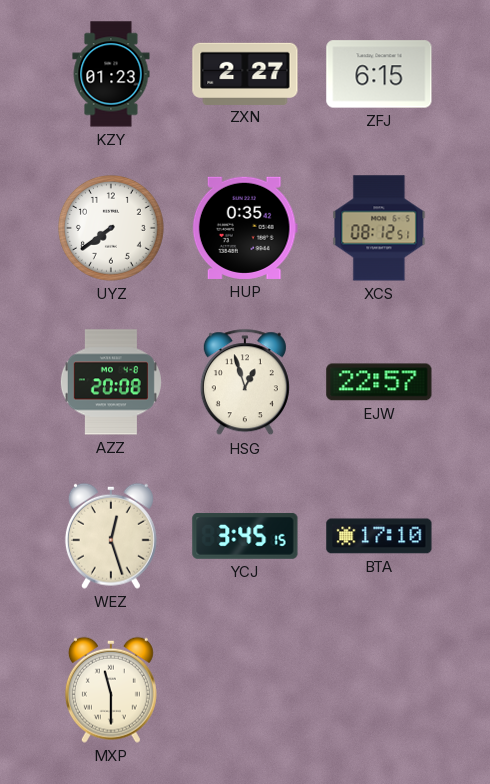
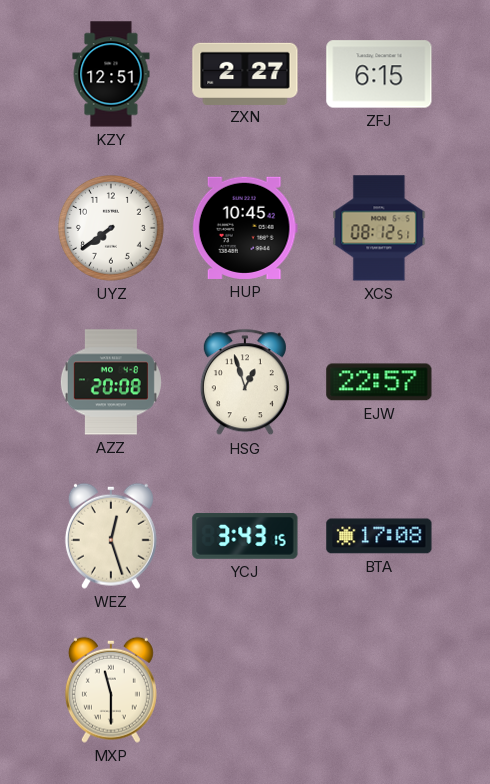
KZY: 01:23 -> 12:51 (111, 74)
HUP: 0:35 -> 10:45 (245, 228)
YCJ: 3:45 -> 3:43 (245, 536)
BTA: 17:10 -> 17:08 (379, 536)
